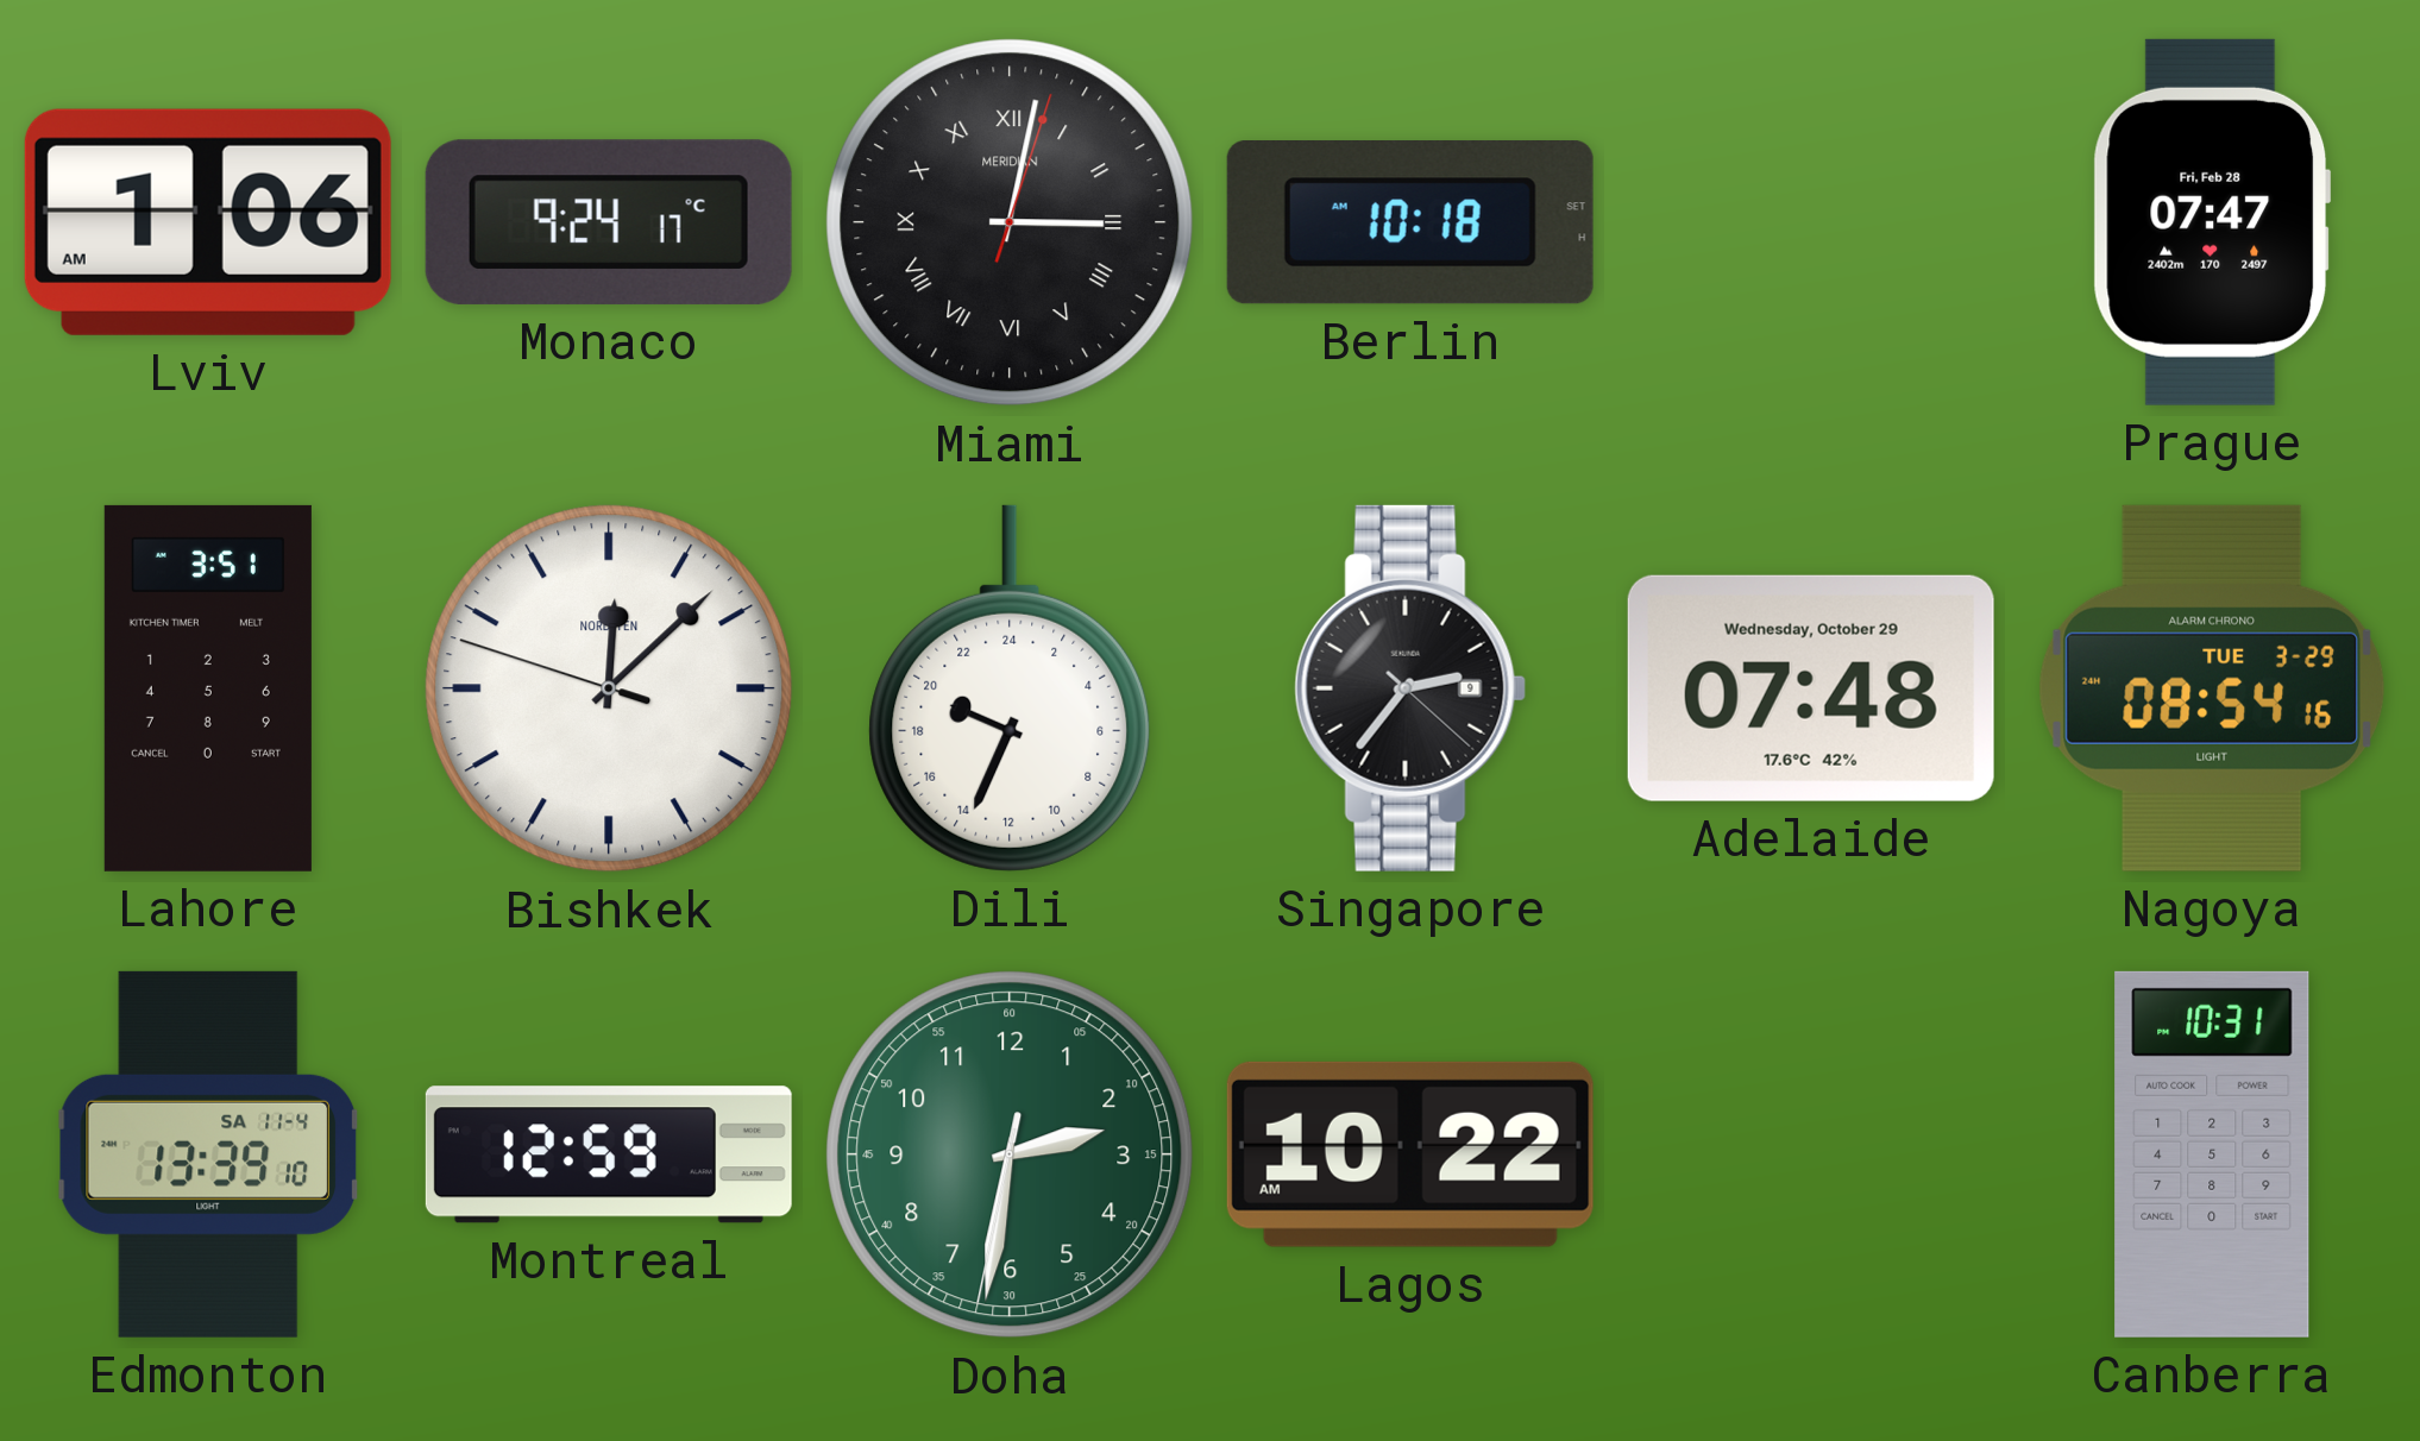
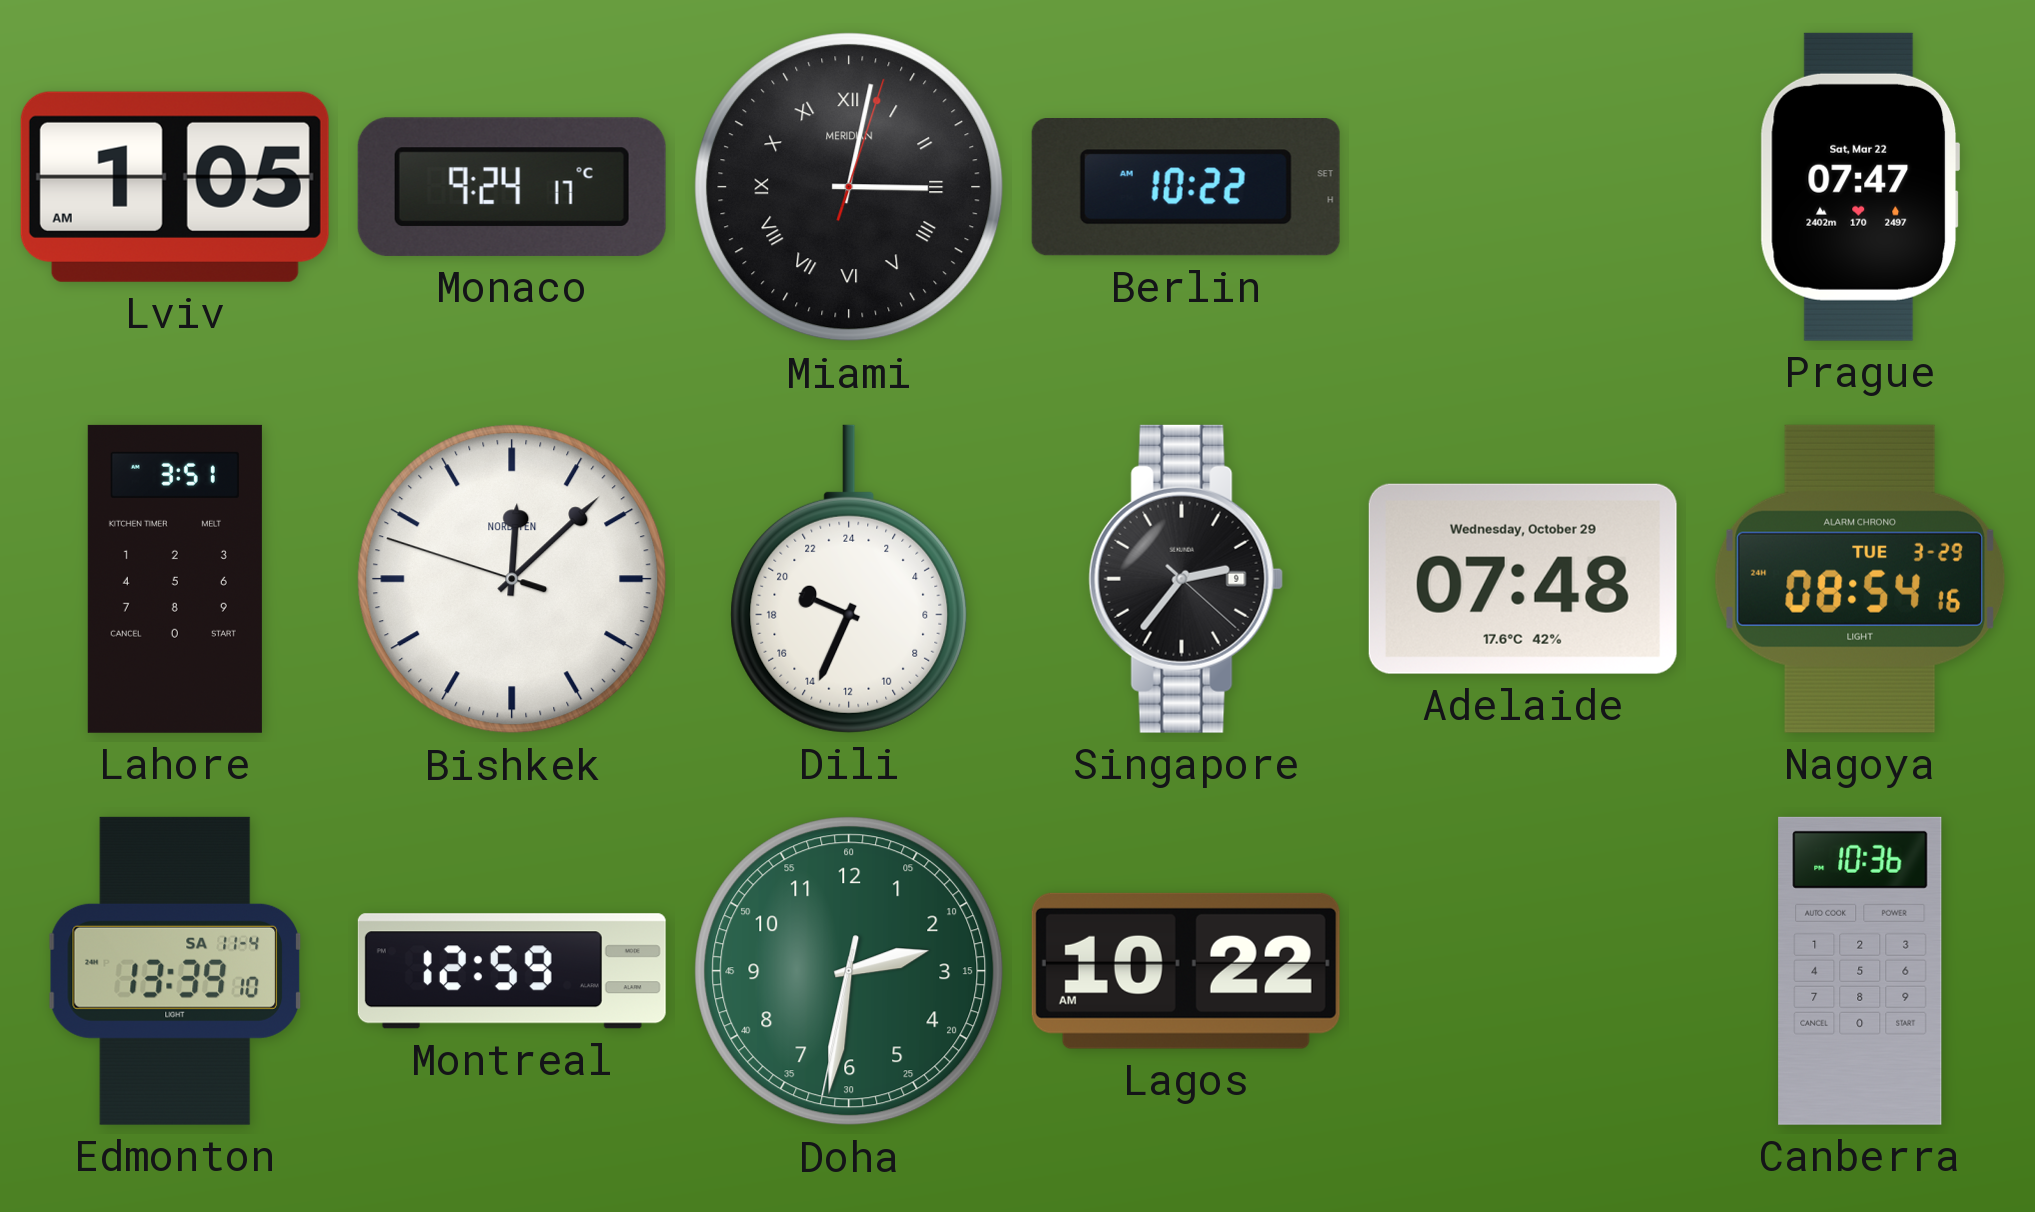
Lviv: 1:06 -> 1:05 (175, 187)
Berlin: 10:18 -> 10:22 (1186, 188)
Prague date: Fri, Feb 28 -> Sat, Mar 22 (1860, 187)
Canberra: 10:31 -> 10:36 (1860, 971)
